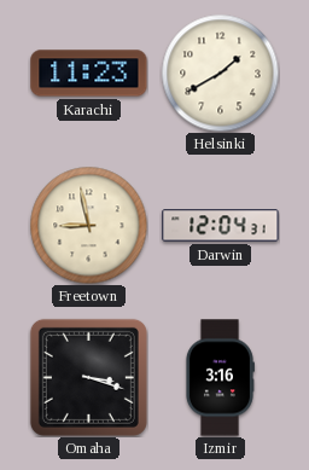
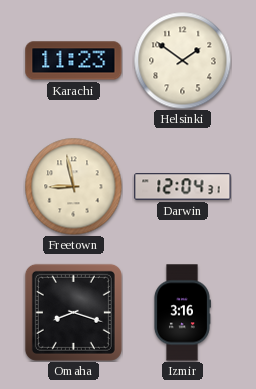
Helsinki: 1:40 -> 1:51 (182, 60)
Omaha: 3:18 -> 8:18 (73, 312)
